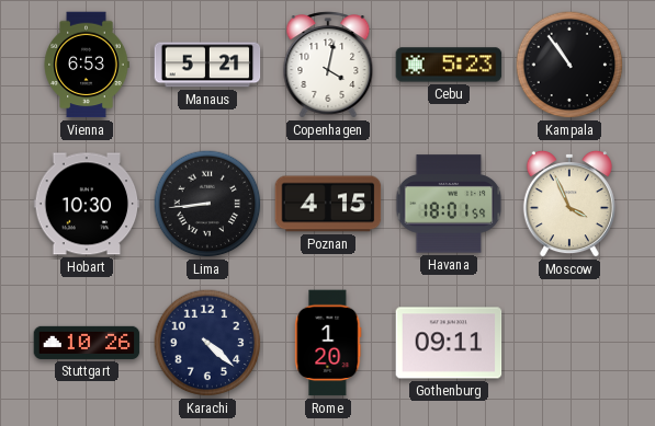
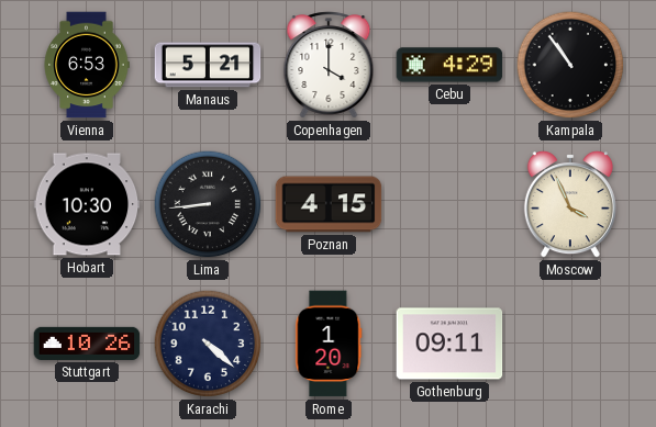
Copenhagen: 4:02 -> 4:00 (329, 65)
Cebu: 5:23 -> 4:29 (449, 65)
Havana: 18:01 -> none (449, 204)
